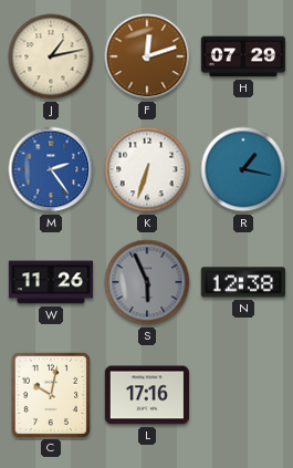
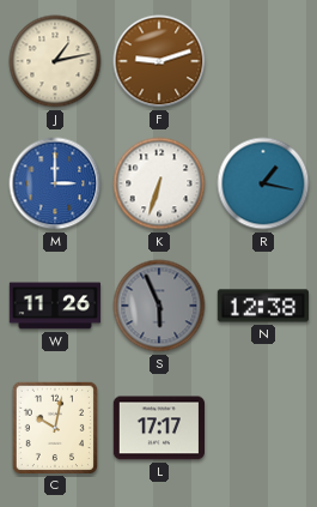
F: 12:12 -> 9:12 (159, 61)
H: 07:29 -> none (243, 56)
M: 2:24 -> 3:00 (55, 183)
L: 17:16 -> 17:17 (158, 428)
